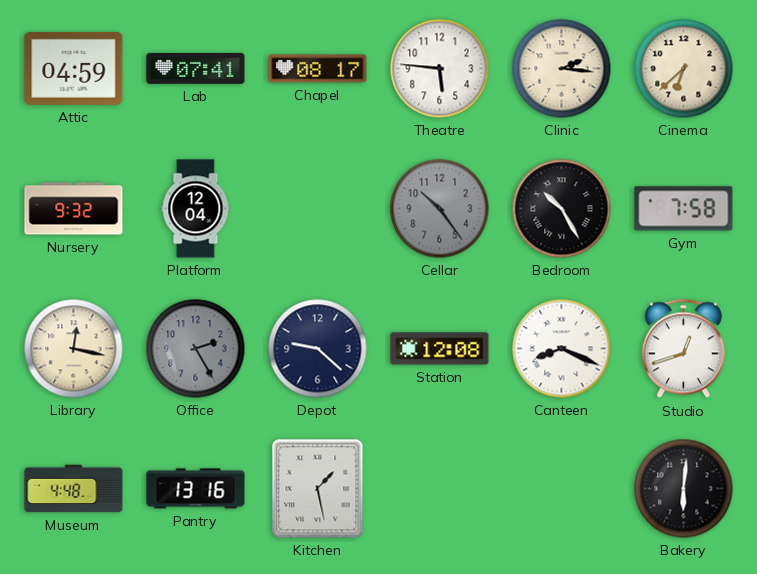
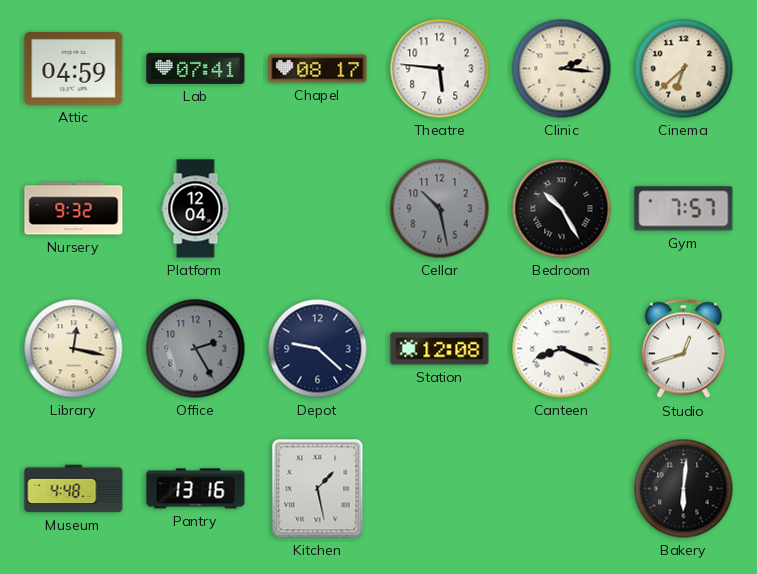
Cellar: 10:24 -> 10:28 (440, 209)
Gym: 7:58 -> 7:57 (684, 209)
